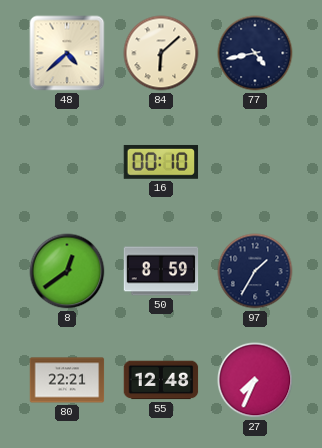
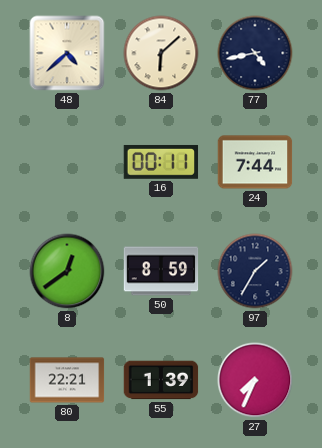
16: 00:10 -> 00:11 (161, 162)
24: none -> 7:44 (255, 162)
55: 12:48 -> 1:39 (161, 380)
